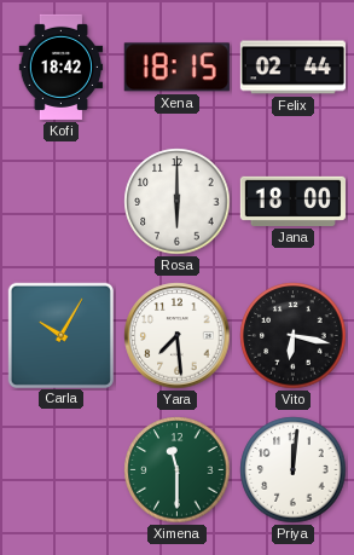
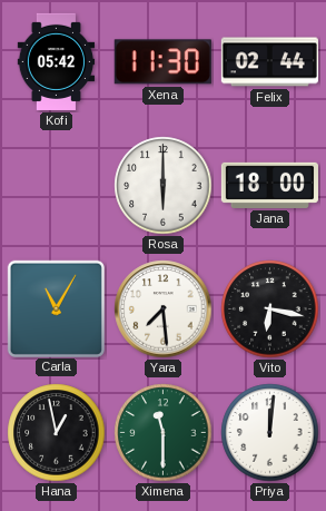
Kofi: 18:42 -> 05:42 (57, 61)
Xena: 18:15 -> 11:30 (162, 62)
Carla: 10:05 -> 11:05 (56, 308)
Hana: none -> 12:58 (57, 433)
